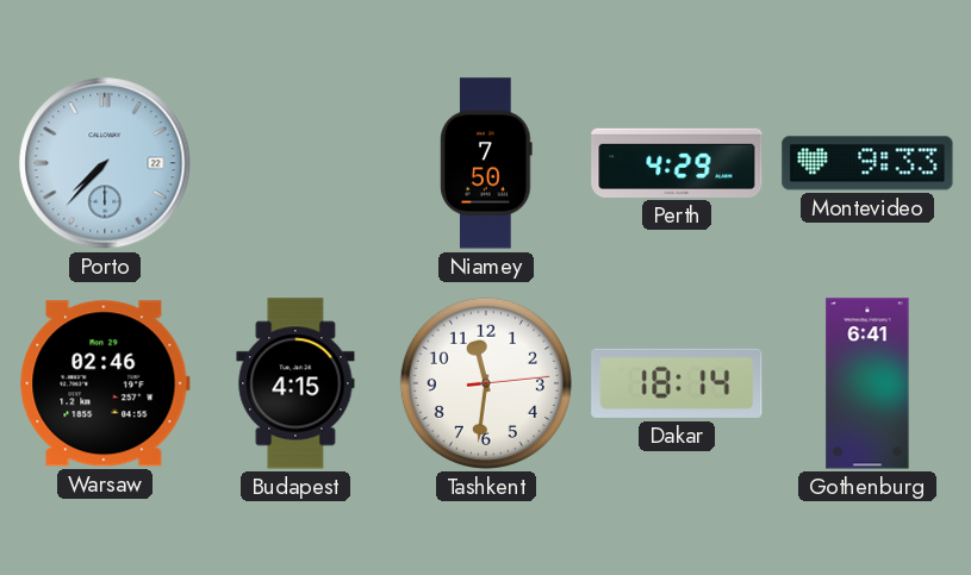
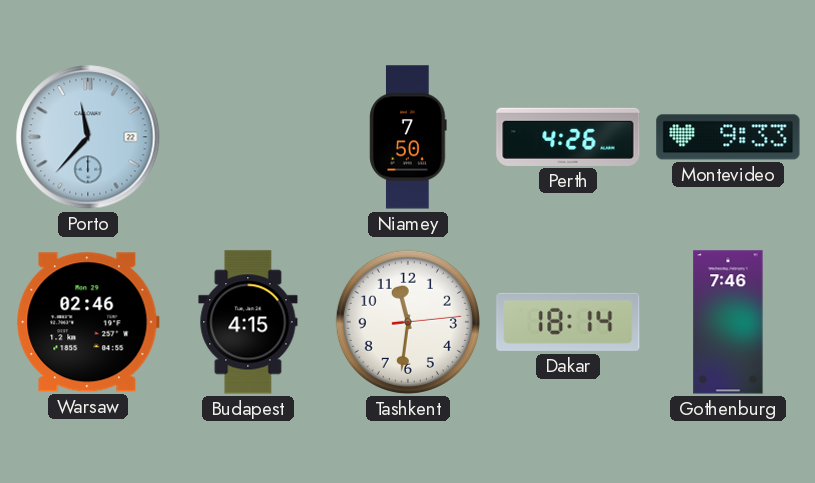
Porto: 7:37 -> 11:37 (88, 137)
Perth: 4:29 -> 4:26 (568, 137)
Gothenburg: 6:41 -> 7:46 (728, 322)
